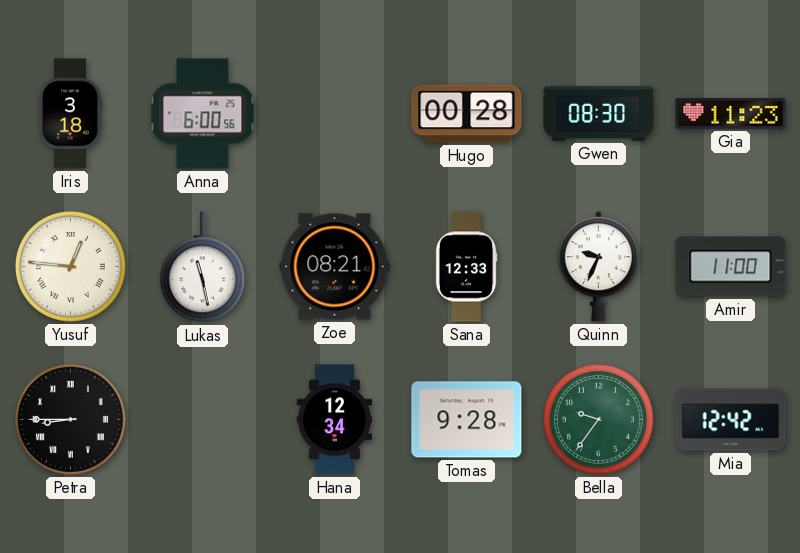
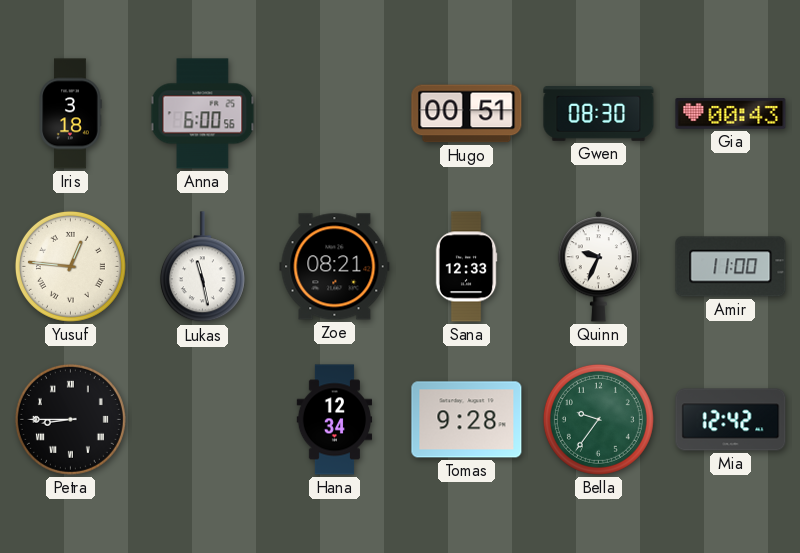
Hugo: 00:28 -> 00:51 (467, 114)
Gia: 11:23 -> 00:43 (731, 114)
